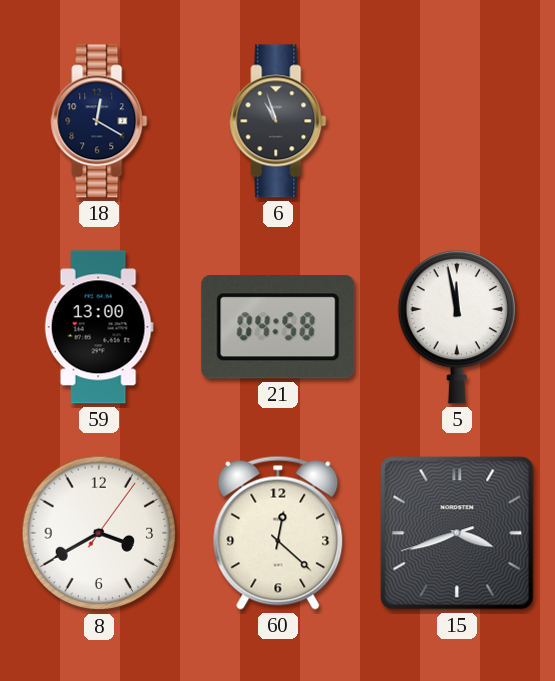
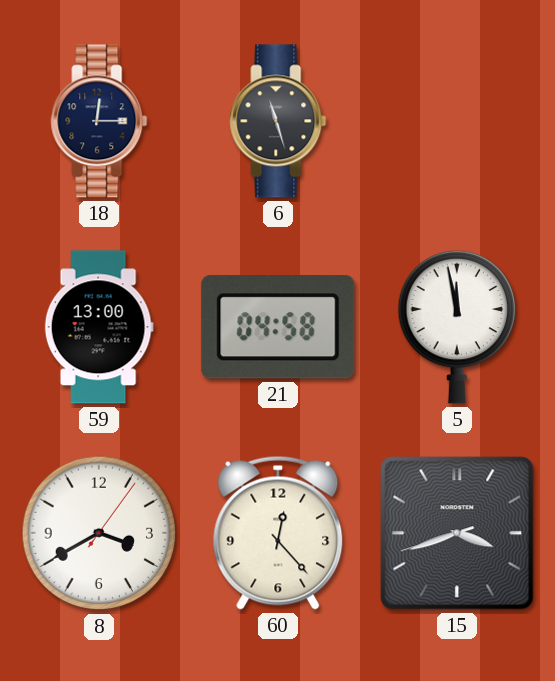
18: 12:20 -> 12:15 (99, 121)
6: 10:57 -> 11:27 (278, 121)
60: 12:22 -> 12:23 (278, 533)
